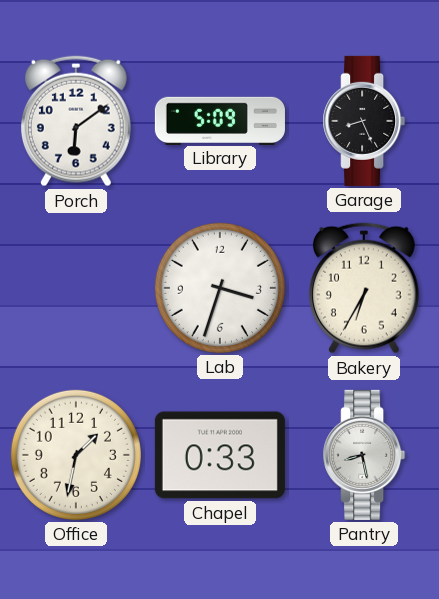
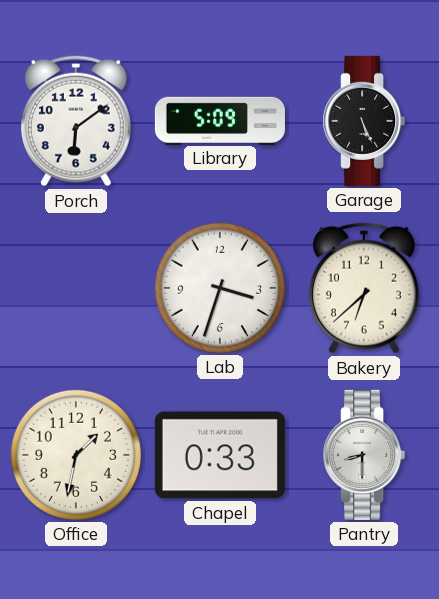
Garage: 8:26 -> 5:26 (364, 121)
Bakery: 6:35 -> 6:38 (364, 288)
Pantry: 8:28 -> 8:30 (364, 455)
